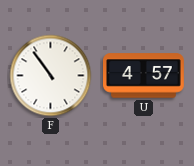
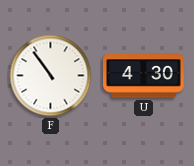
U: 4:57 -> 4:30 (144, 76)
